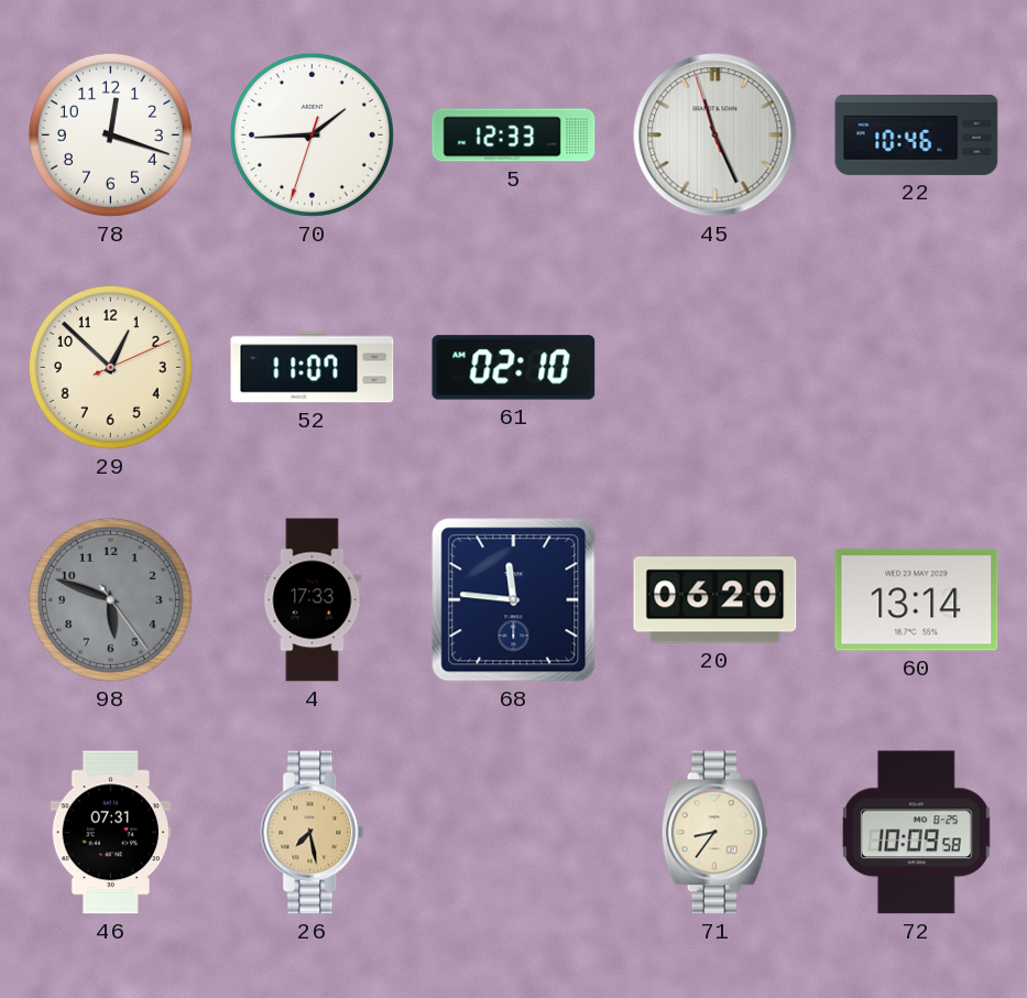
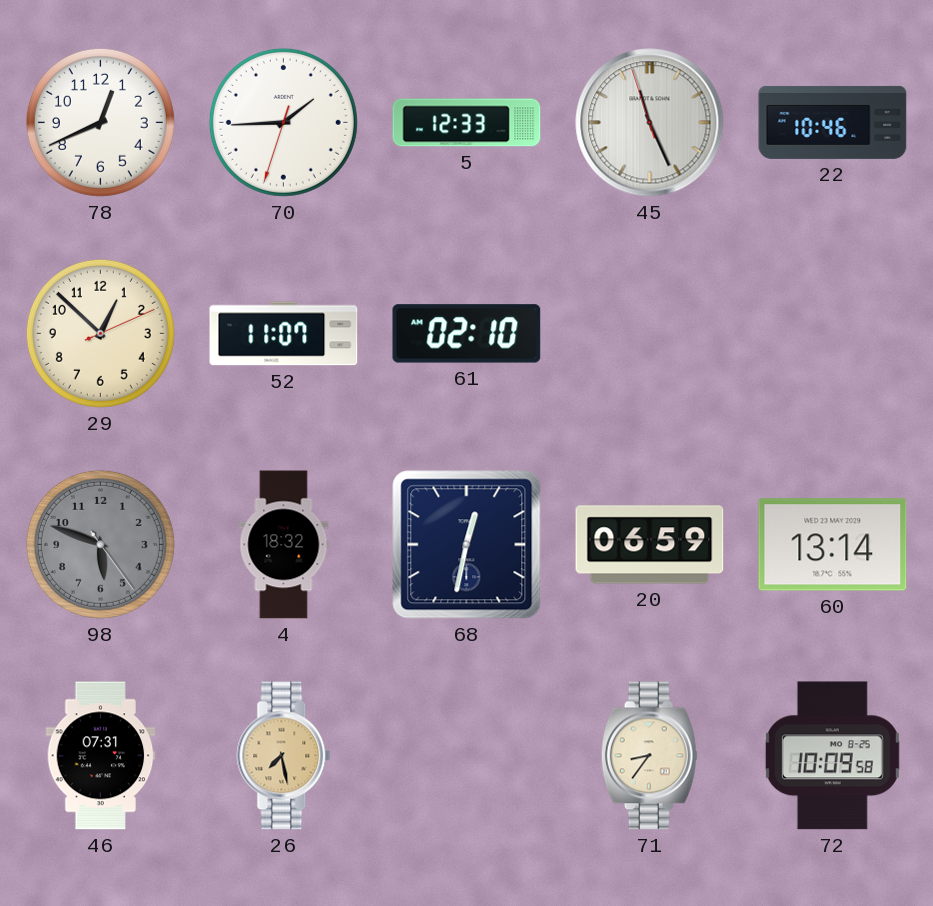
78: 12:18 -> 12:41 (100, 122)
4: 17:33 -> 18:32 (284, 545)
68: 11:46 -> 12:32 (467, 545)
20: 06:20 -> 06:59 (650, 545)
